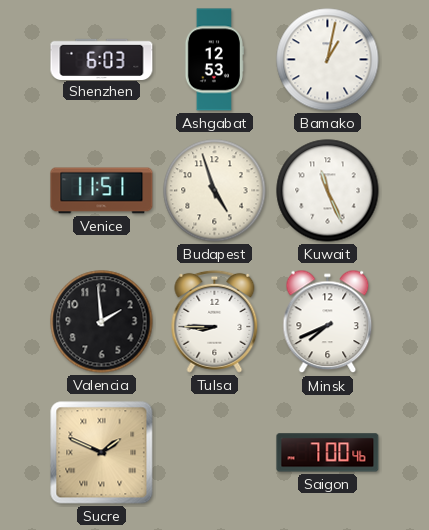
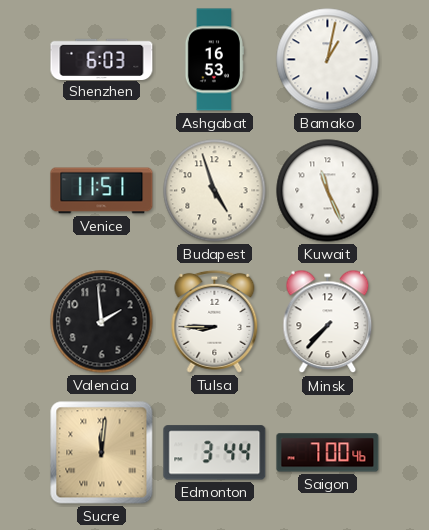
Ashgabat: 12:53 -> 16:53 (214, 60)
Minsk: 7:41 -> 7:37 (328, 322)
Sucre: 1:49 -> 12:01 (102, 453)
Edmonton: none -> 3:44 (215, 453)
